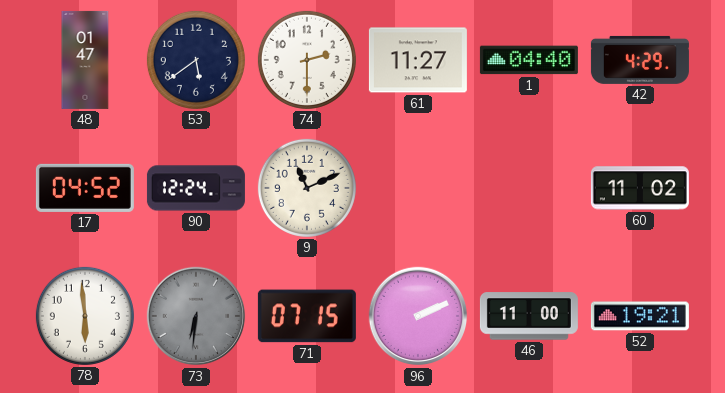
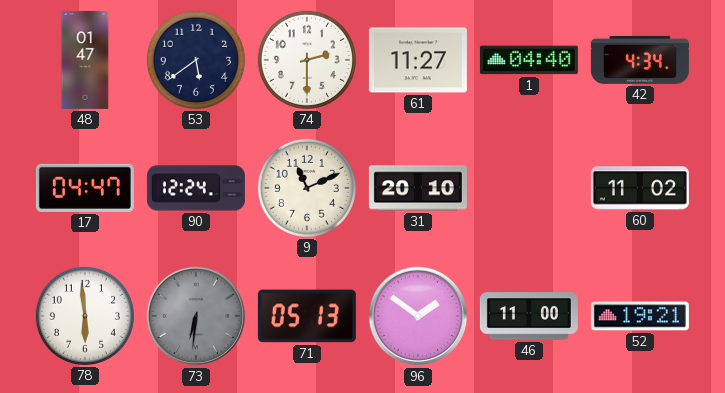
42: 4:29 -> 4:34 (640, 60)
17: 04:52 -> 04:47 (85, 188)
31: none -> 20:10 (418, 188)
71: 07:15 -> 05:13 (307, 316)
96: 2:11 -> 1:51 (418, 316)
